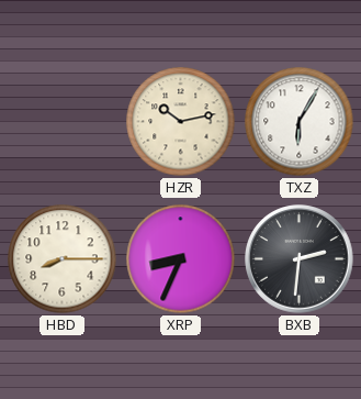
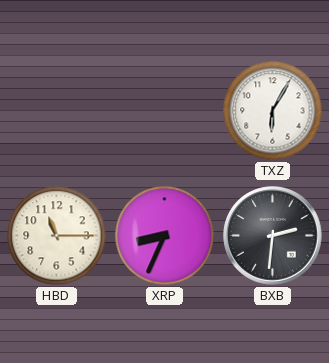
HZR: 10:13 -> none (181, 122)
HBD: 8:15 -> 11:15 (57, 236)
